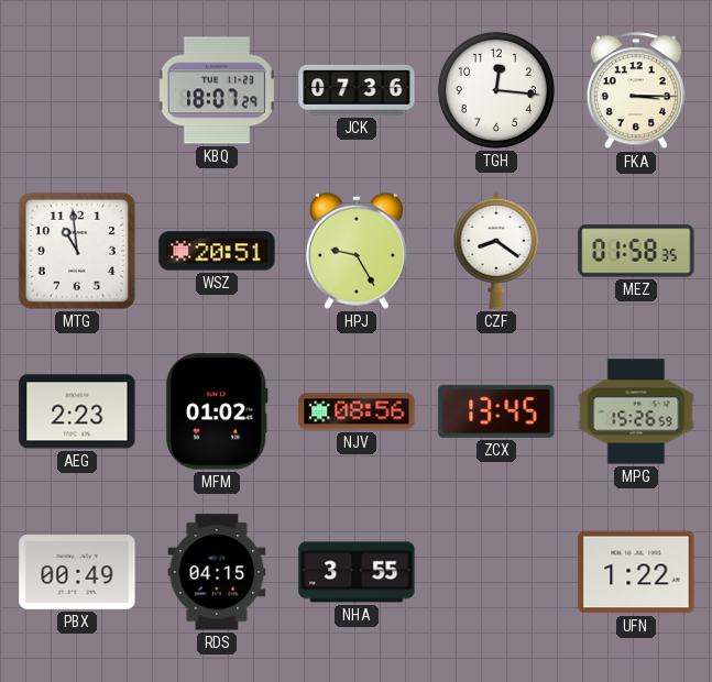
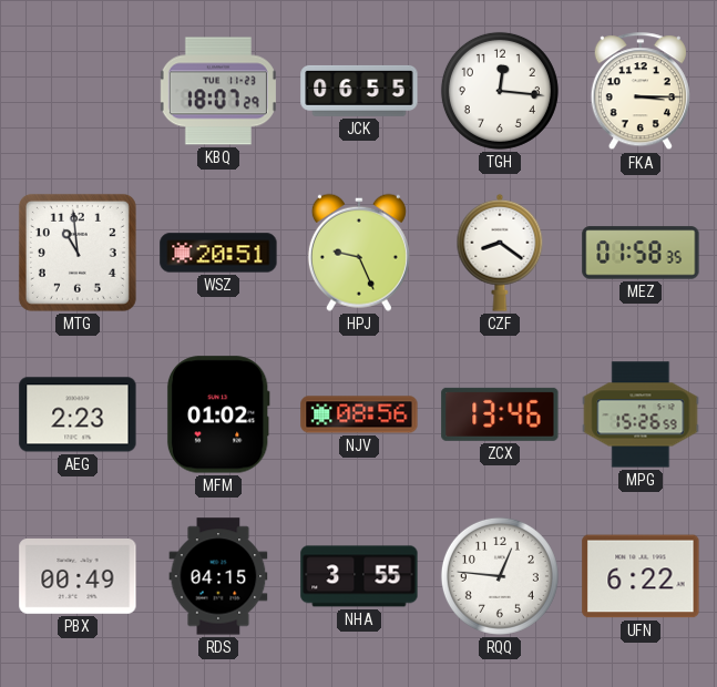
JCK: 07:36 -> 06:55 (359, 91)
HPJ: 9:25 -> 9:26 (359, 253)
ZCX: 13:45 -> 13:46 (500, 414)
RQQ: none -> 12:46 (500, 576)
UFN: 1:22 -> 6:22 (641, 576)
